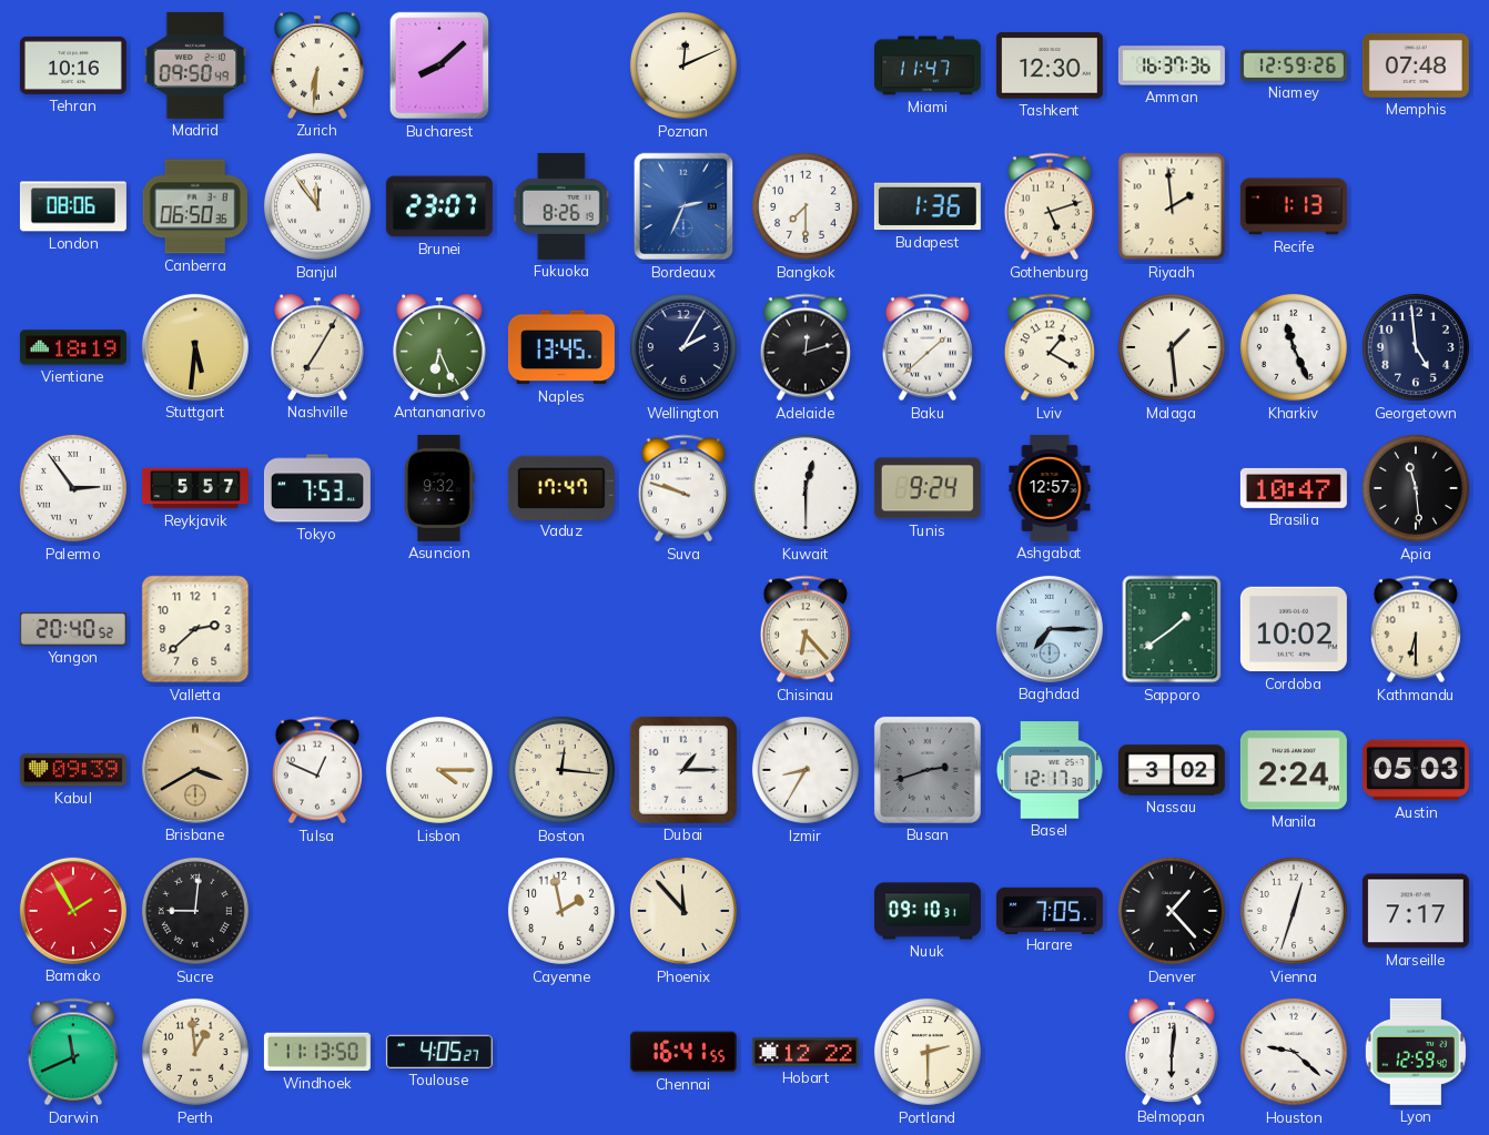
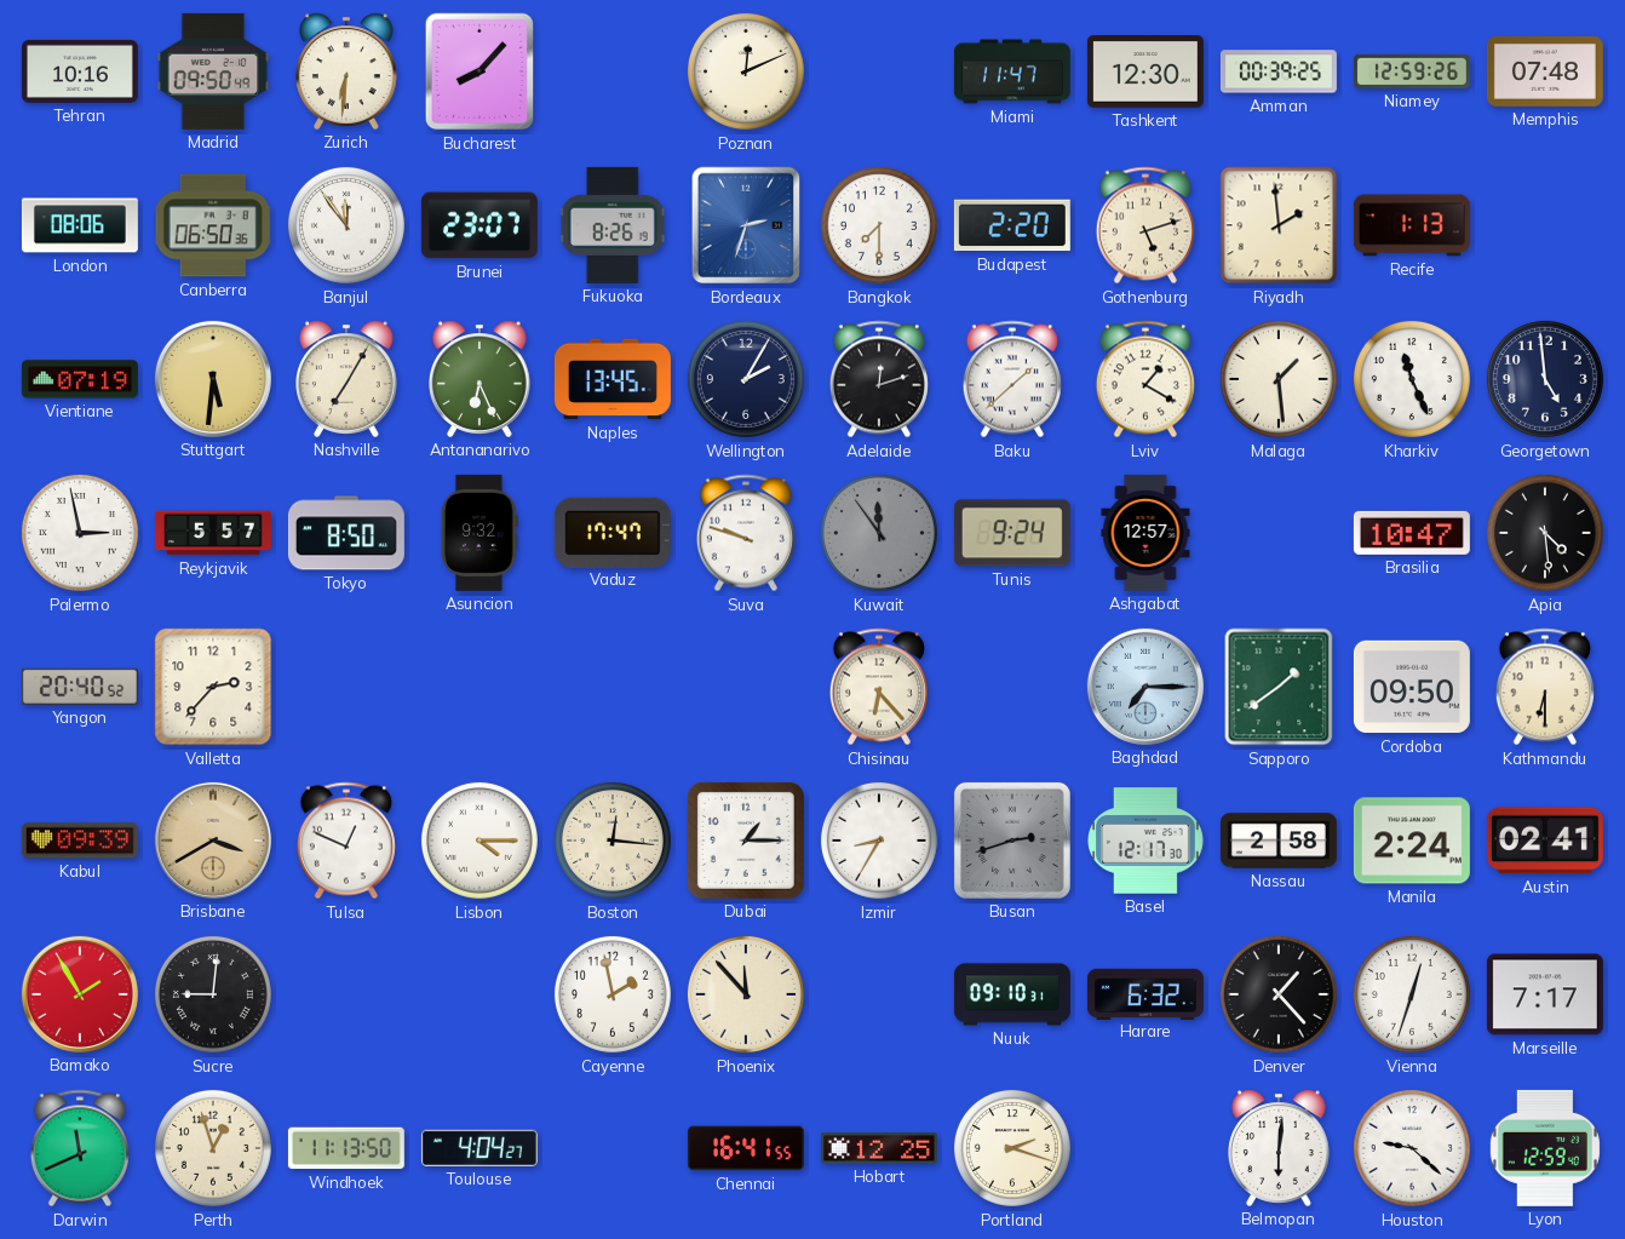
Bucharest: 8:08 -> 8:07 (480, 71)
Amman: 16:37 -> 00:39 (1279, 71)
Bordeaux: 2:34 -> 2:33 (746, 225)
Budapest: 1:36 -> 2:20 (1012, 225)
Vientiane: 18:19 -> 07:19 (80, 379)
Palermo: 2:54 -> 2:58 (80, 533)
Tokyo: 7:53 -> 8:50 (346, 533)
Kuwait: 12:30 -> 11:54 (879, 533)
Kuwait dial: white -> grey (879, 533)
Apia: 11:29 -> 4:29 (1545, 533)
Valletta: 2:38 -> 2:37 (213, 687)
Cordoba: 10:02 -> 09:50 (1412, 687)
Nassau: 3:02 -> 2:58 (1279, 841)
Austin: 05:03 -> 02:41 (1545, 841)
Harare: 7:05 -> 6:32 (1145, 993)
Perth: 12:59 -> 12:57 (213, 1148)
Toulouse: 4:05 -> 4:04 (480, 1148)
Hobart: 12:22 -> 12:25 (879, 1148)
Portland: 2:30 -> 2:18 (1012, 1148)
